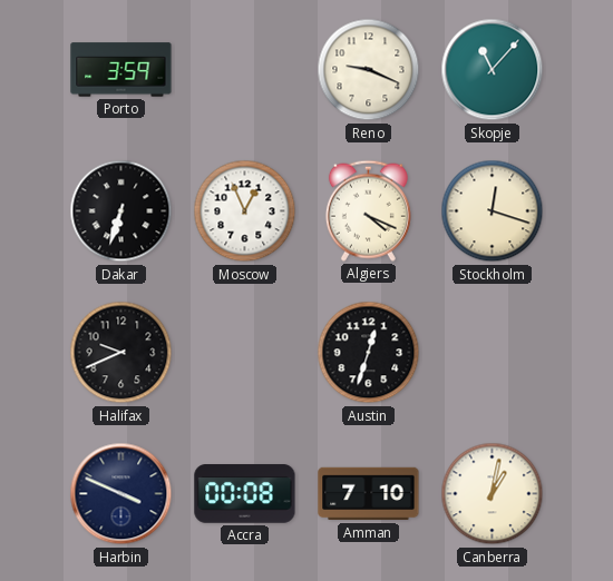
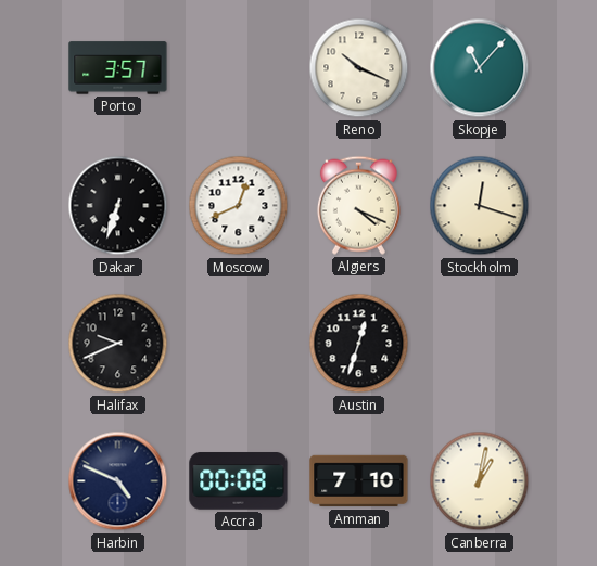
Porto: 3:59 -> 3:57 (118, 68)
Reno: 9:19 -> 10:19 (359, 68)
Moscow: 12:56 -> 12:41 (239, 206)
Harbin: 3:49 -> 4:49 (118, 481)
